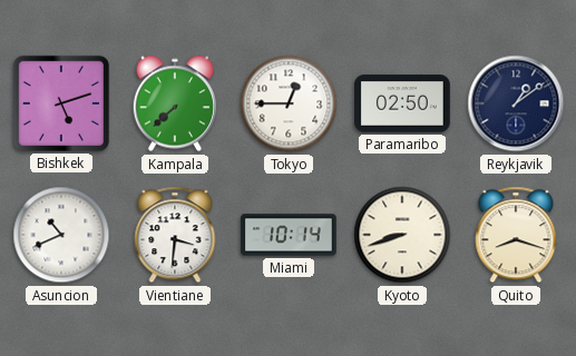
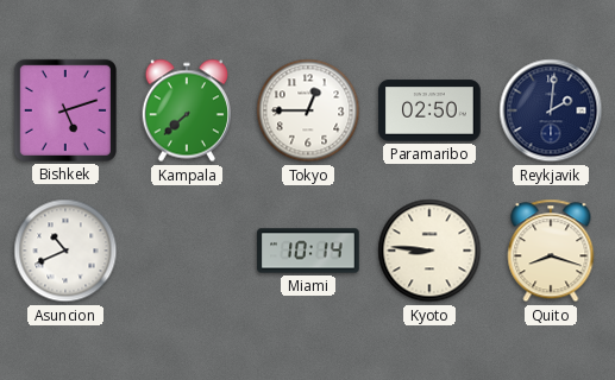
Reykjavik: 1:09 -> 2:01 (551, 110)
Vientiane: 3:31 -> none (175, 235)
Kyoto: 8:42 -> 8:46 (429, 251)
